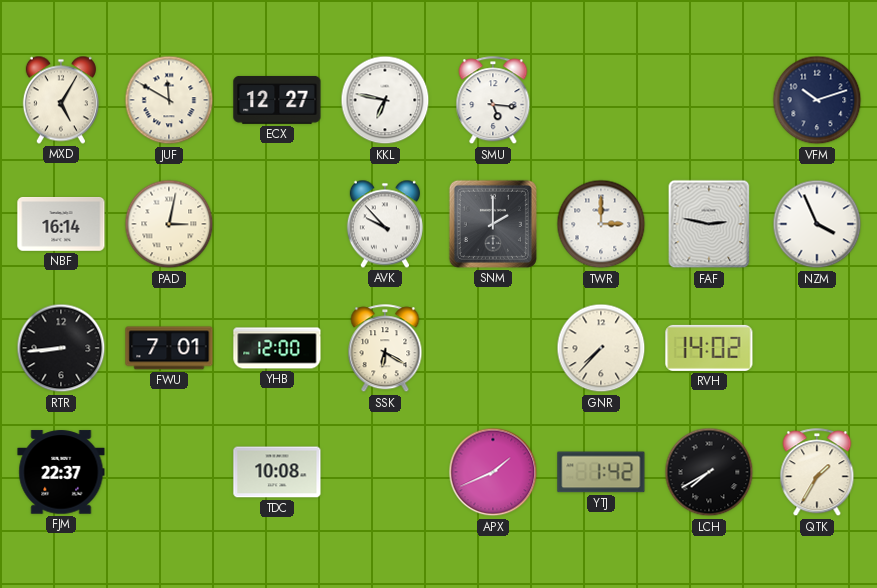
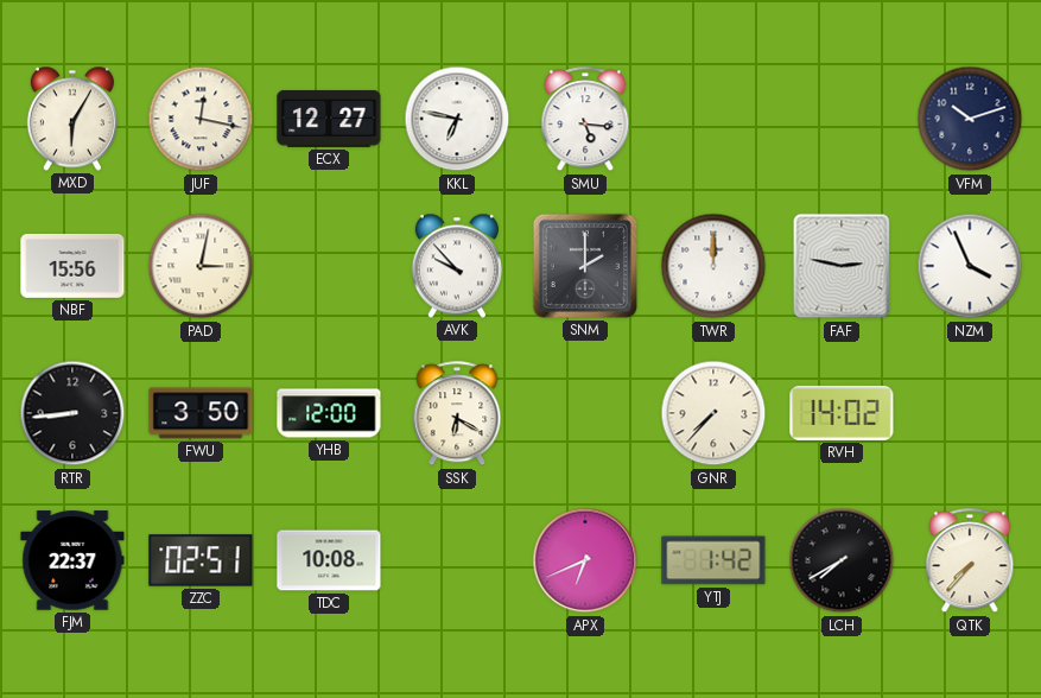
MXD: 5:05 -> 6:05 (72, 119)
JUF: 11:50 -> 12:17 (201, 119)
NBF: 16:14 -> 15:56 (72, 266)
TWR: 3:00 -> 12:00 (713, 266)
FWU: 7:01 -> 3:50 (201, 413)
ZZC: none -> 02:51 (201, 560)
APX: 1:41 -> 6:41 (585, 560)
QTK: 1:35 -> 7:37 (970, 561)
